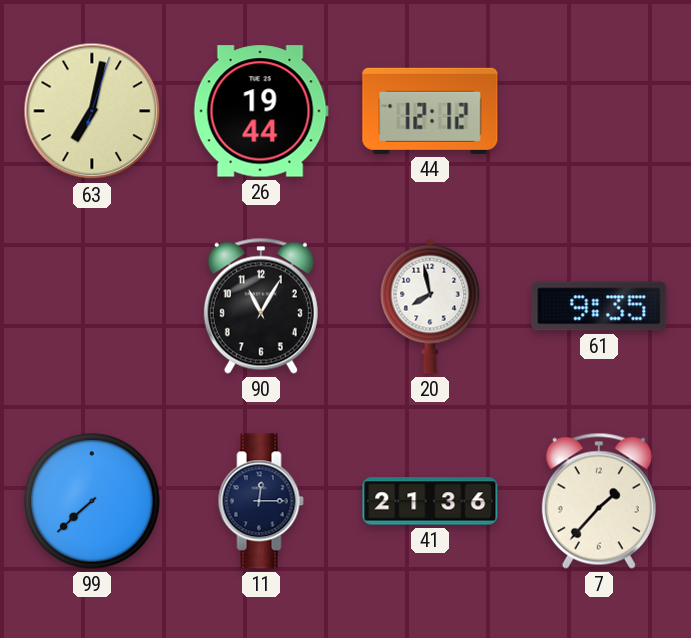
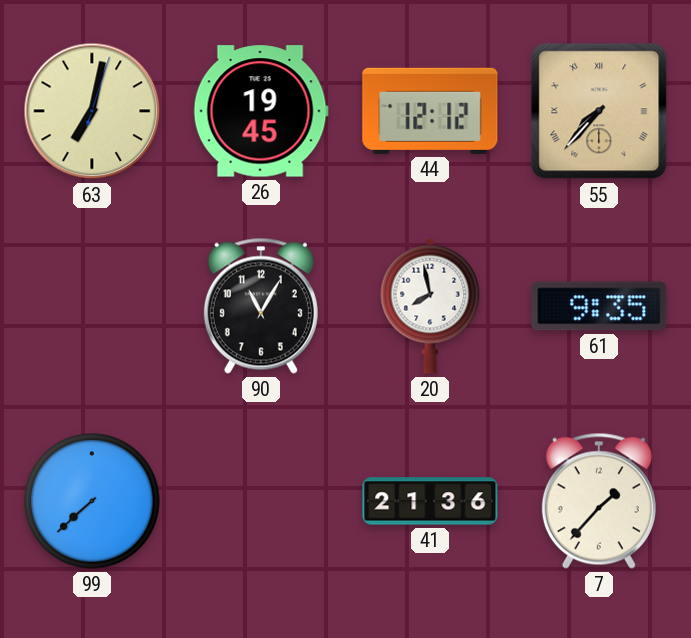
26: 19:44 -> 19:45 (261, 111)
55: none -> 7:37 (599, 111)
11: 12:15 -> none (261, 501)
